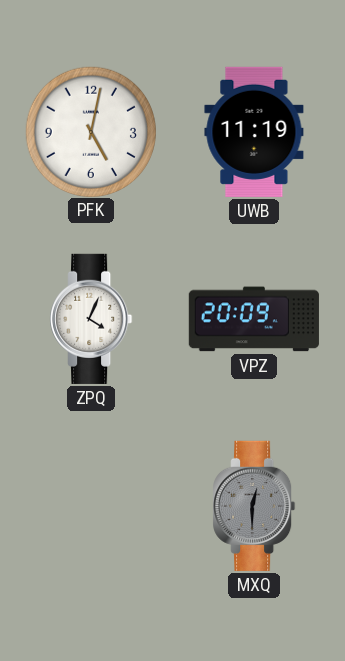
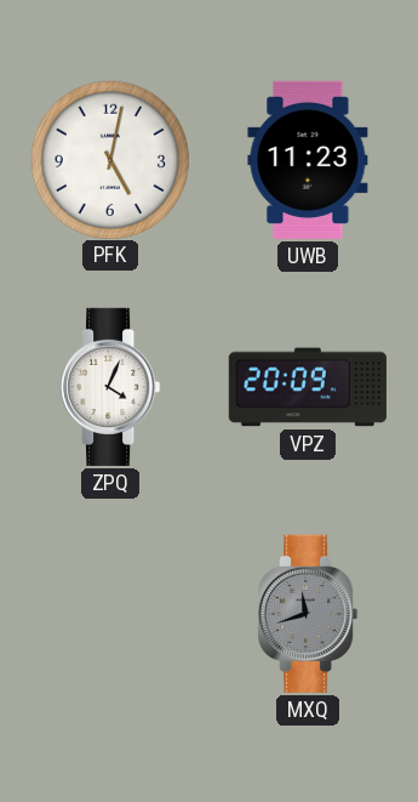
UWB: 11:19 -> 11:23 (308, 160)
MXQ: 12:30 -> 11:42 (308, 614)
